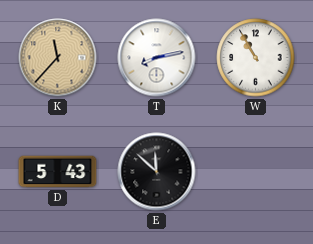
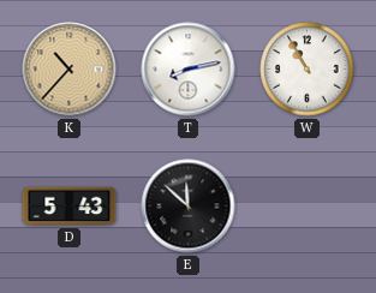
K: 11:37 -> 10:37 (70, 70)
